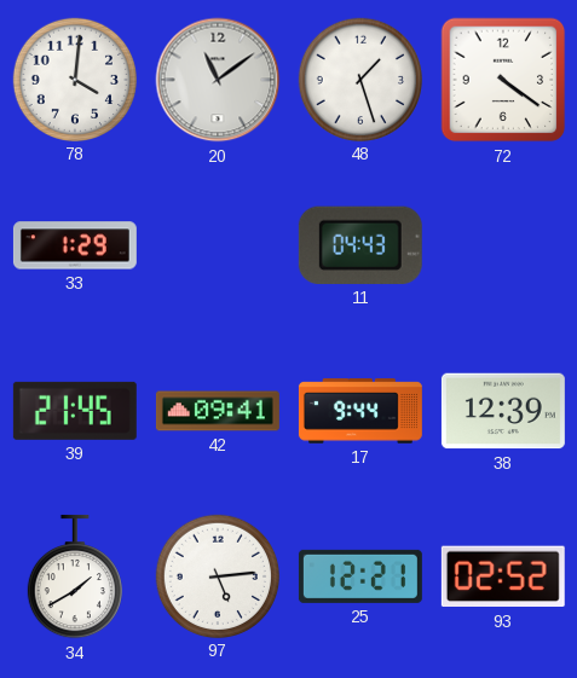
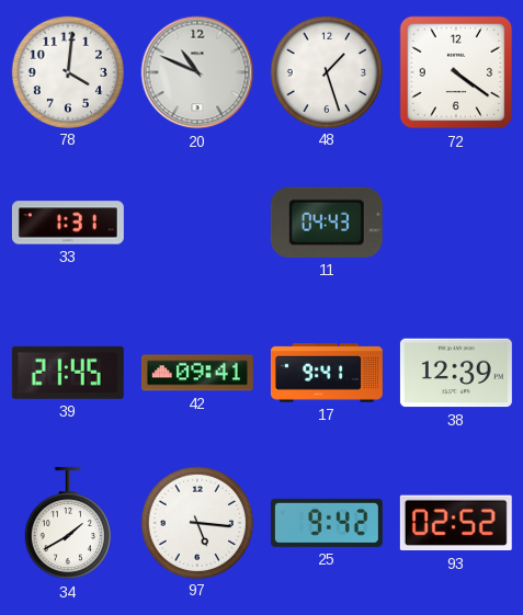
20: 11:09 -> 10:49 (197, 72)
33: 1:29 -> 1:31 (68, 223)
17: 9:44 -> 9:41 (327, 373)
97: 5:14 -> 5:16 (196, 522)
25: 12:21 -> 9:42 (327, 523)
